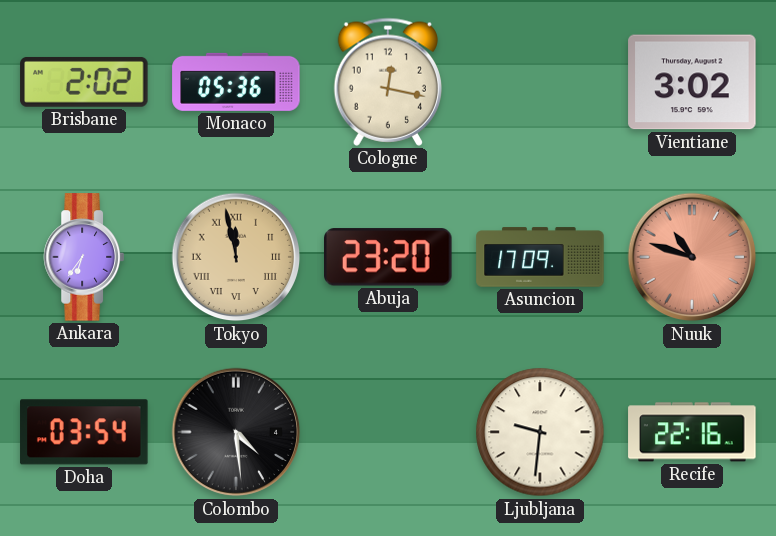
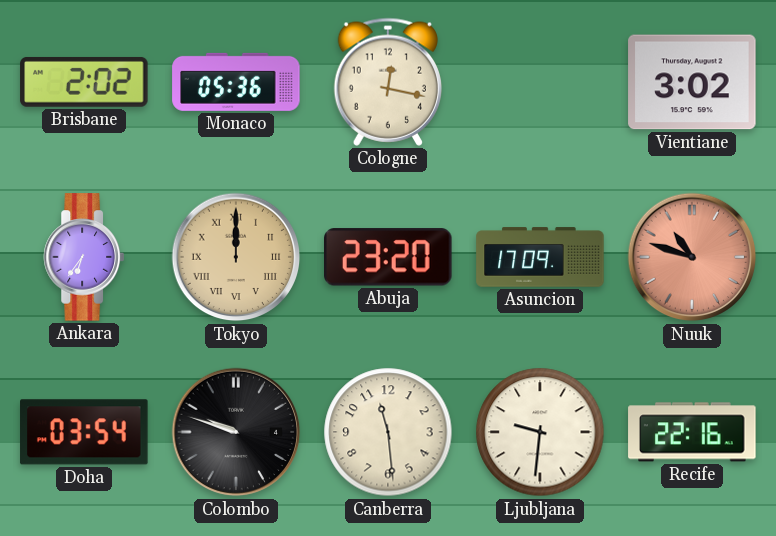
Tokyo: 11:58 -> 12:00 (236, 257)
Colombo: 4:29 -> 9:48 (236, 432)
Canberra: none -> 11:29 (388, 432)
